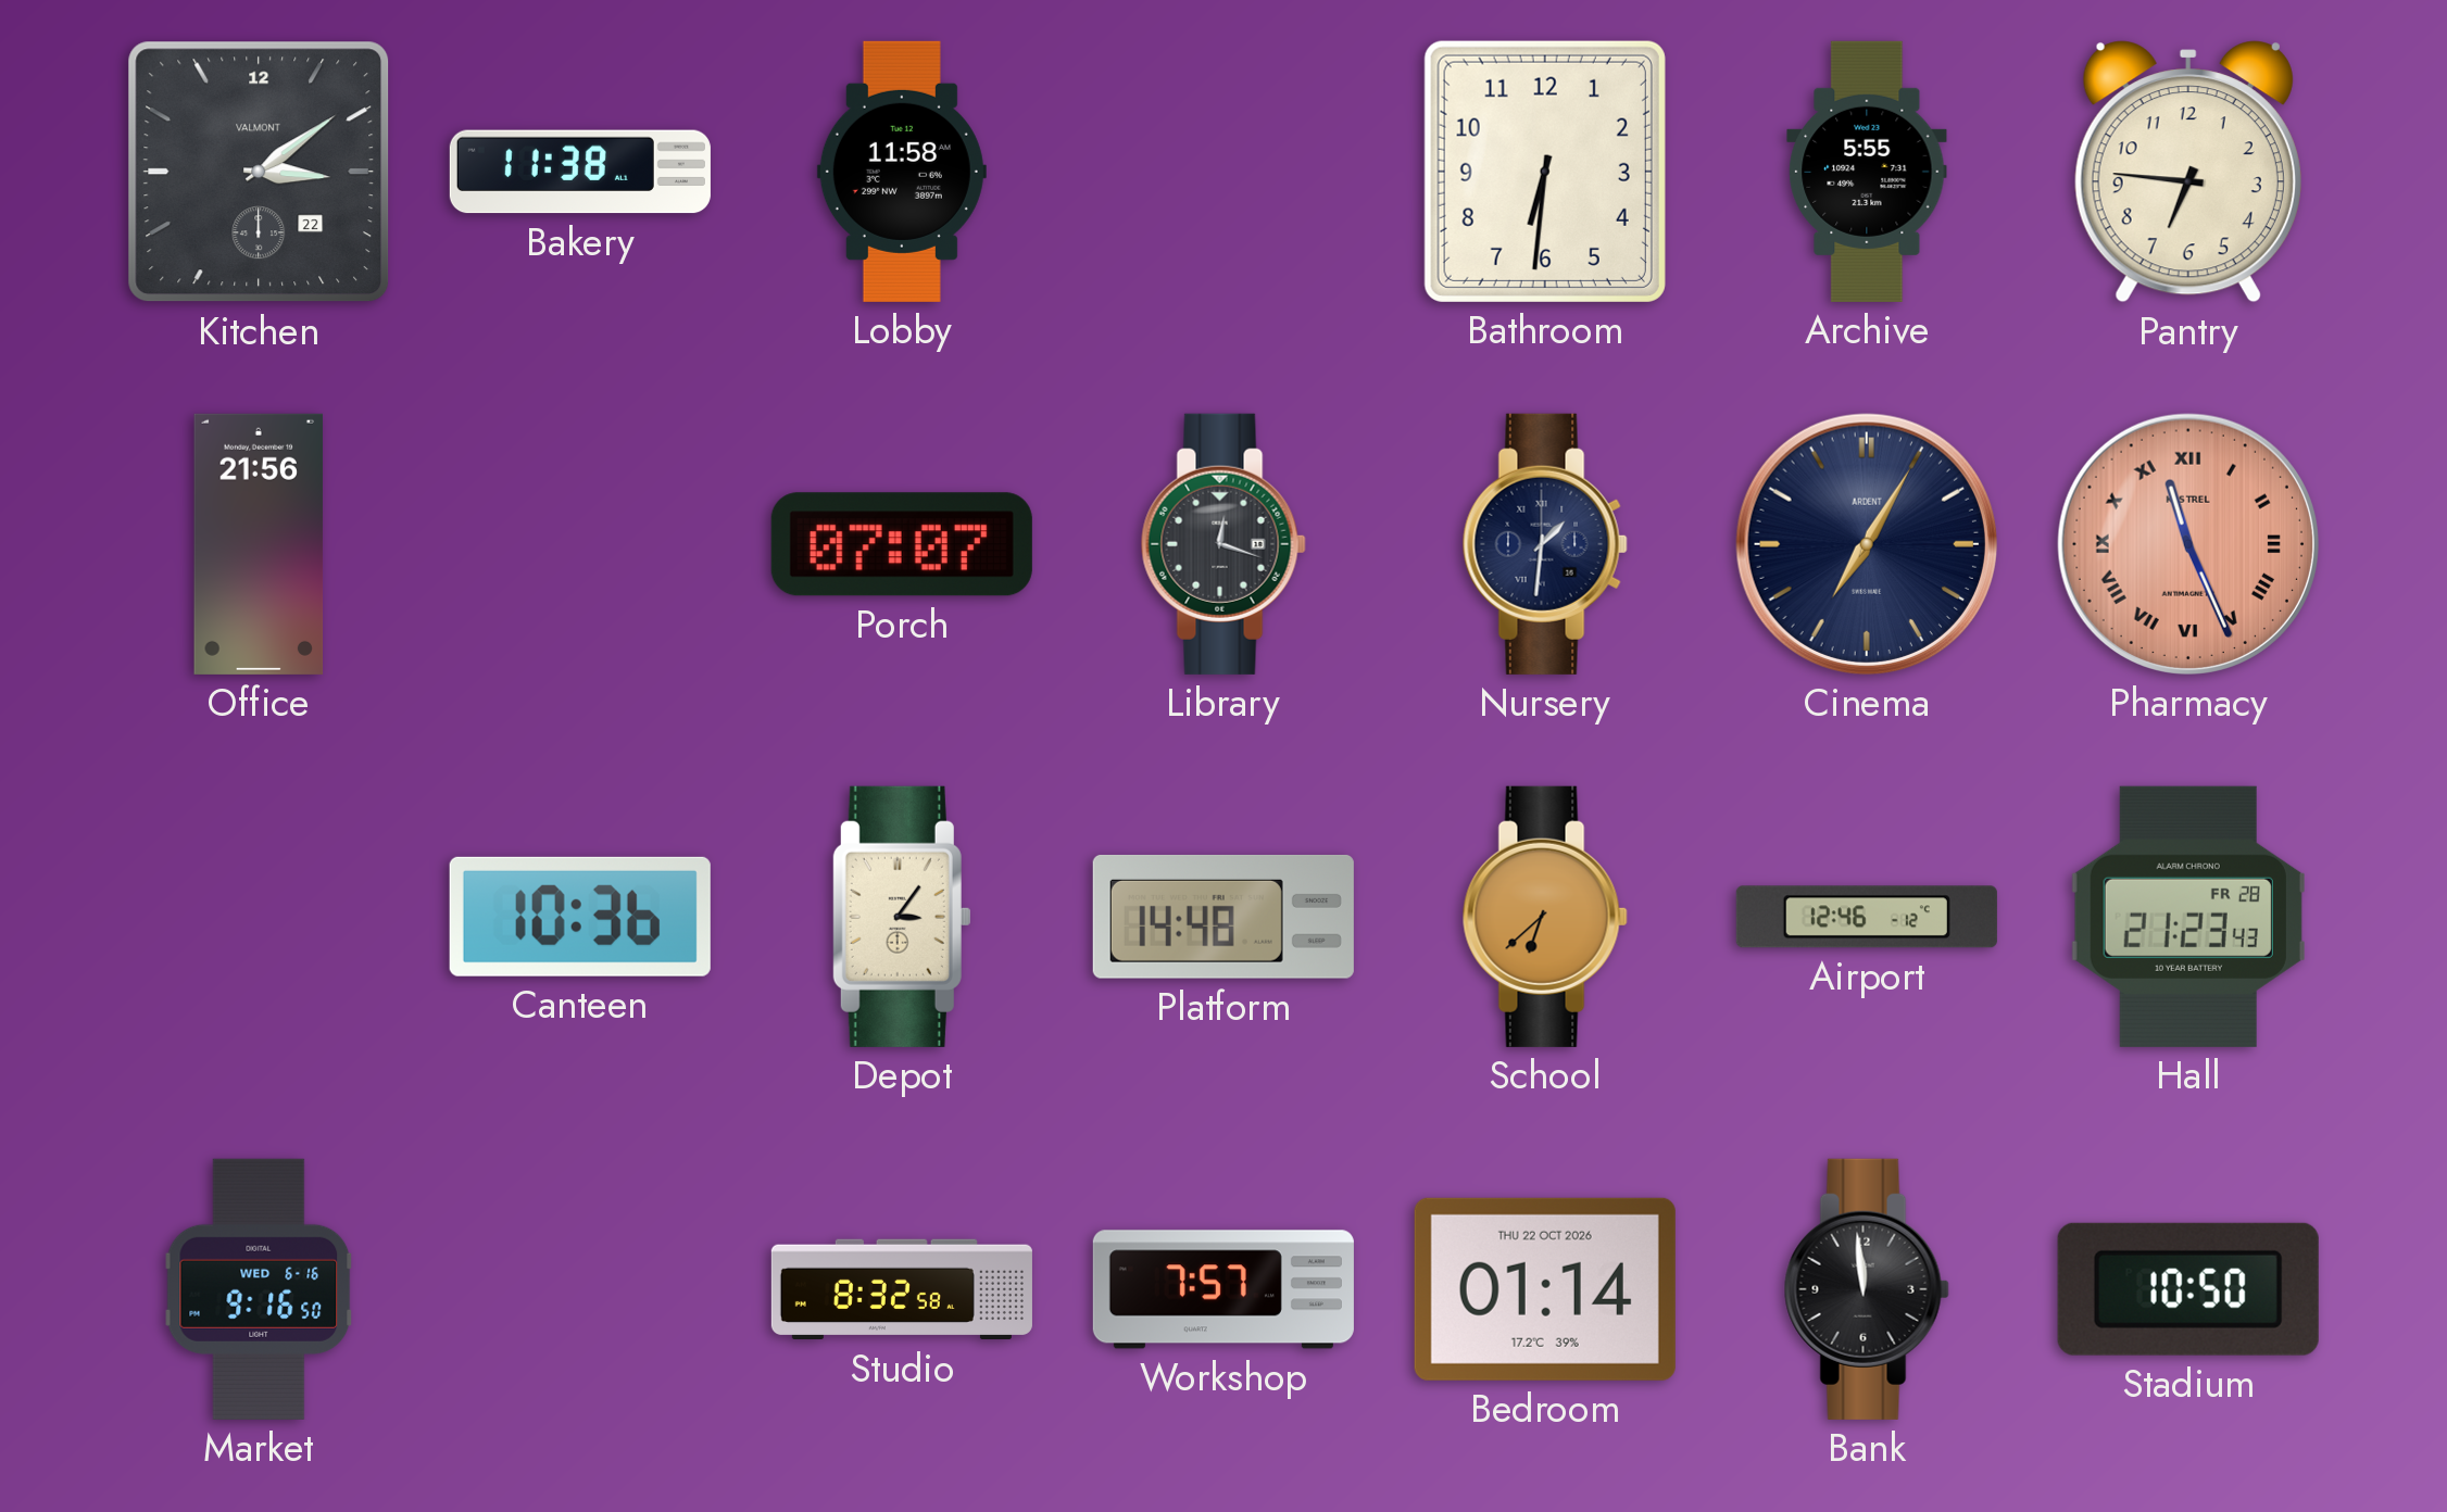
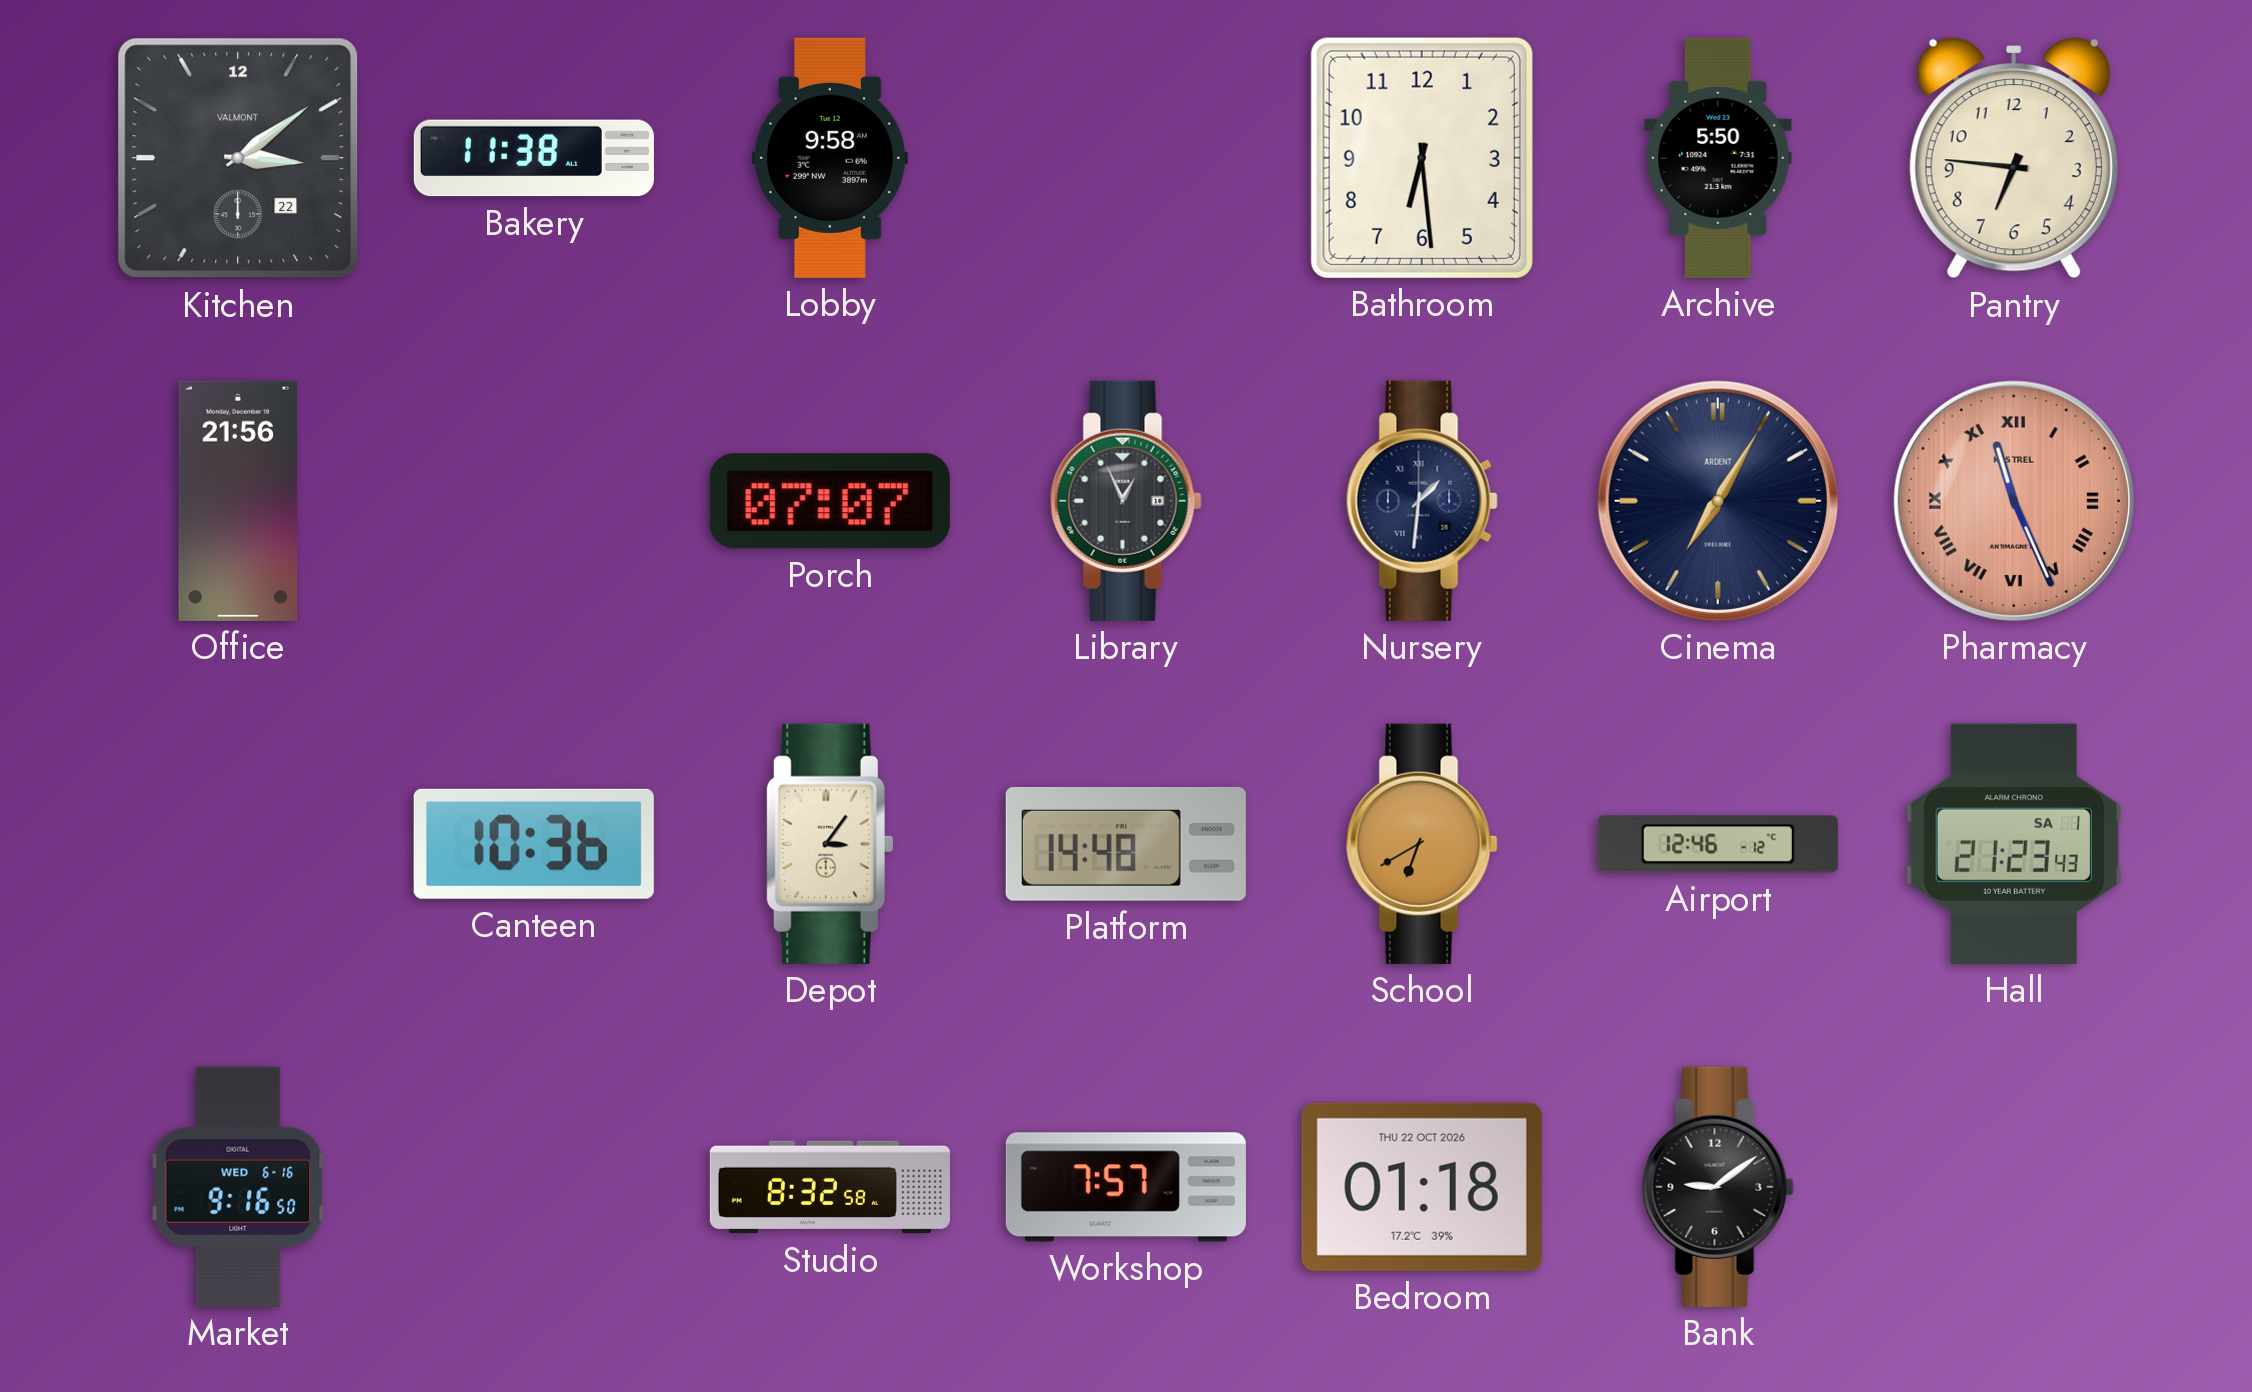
Lobby: 11:58 -> 9:58 (830, 158)
Bathroom: 6:31 -> 6:29 (1422, 158)
Archive: 5:55 -> 5:50 (1718, 158)
Library: 12:18 -> 12:56 (1126, 501)
School: 6:38 -> 6:40 (1422, 844)
Hall date: FR 28 -> SA 1 (2014, 844)
Bedroom: 01:14 -> 01:18 (1422, 1187)
Bank: 11:59 -> 9:09 (1718, 1187)
Stadium: 10:50 -> none (2188, 1289)
